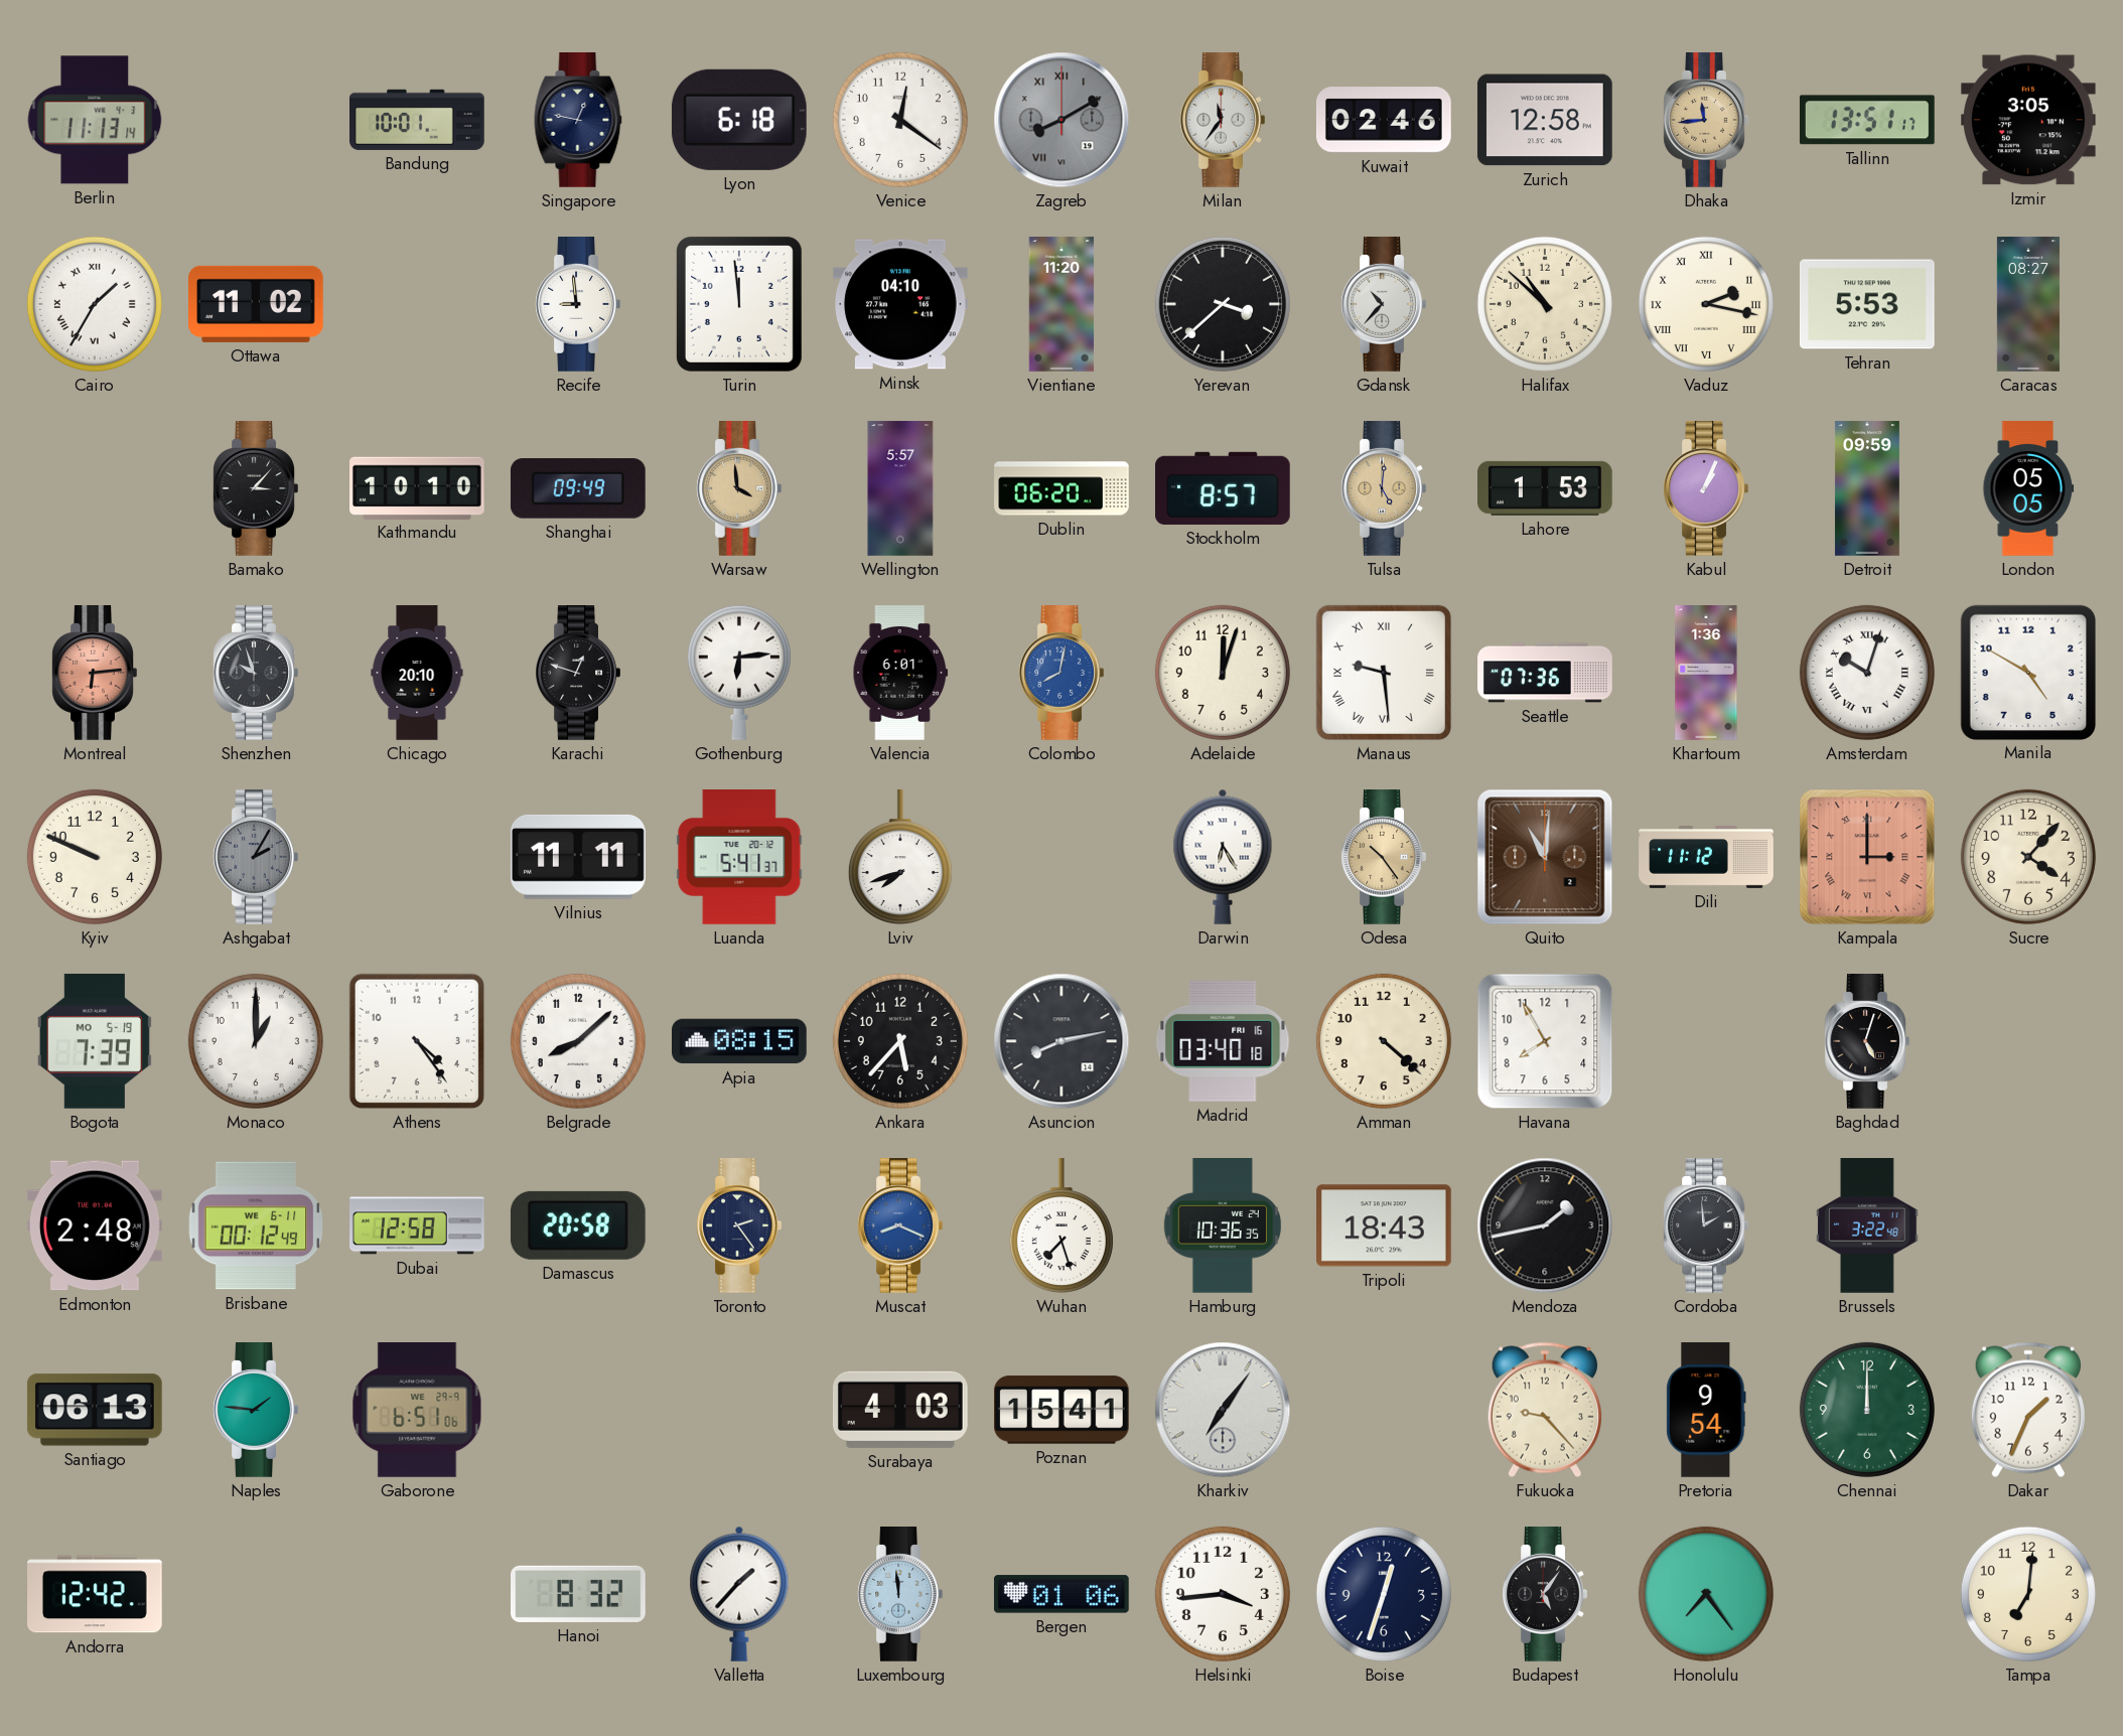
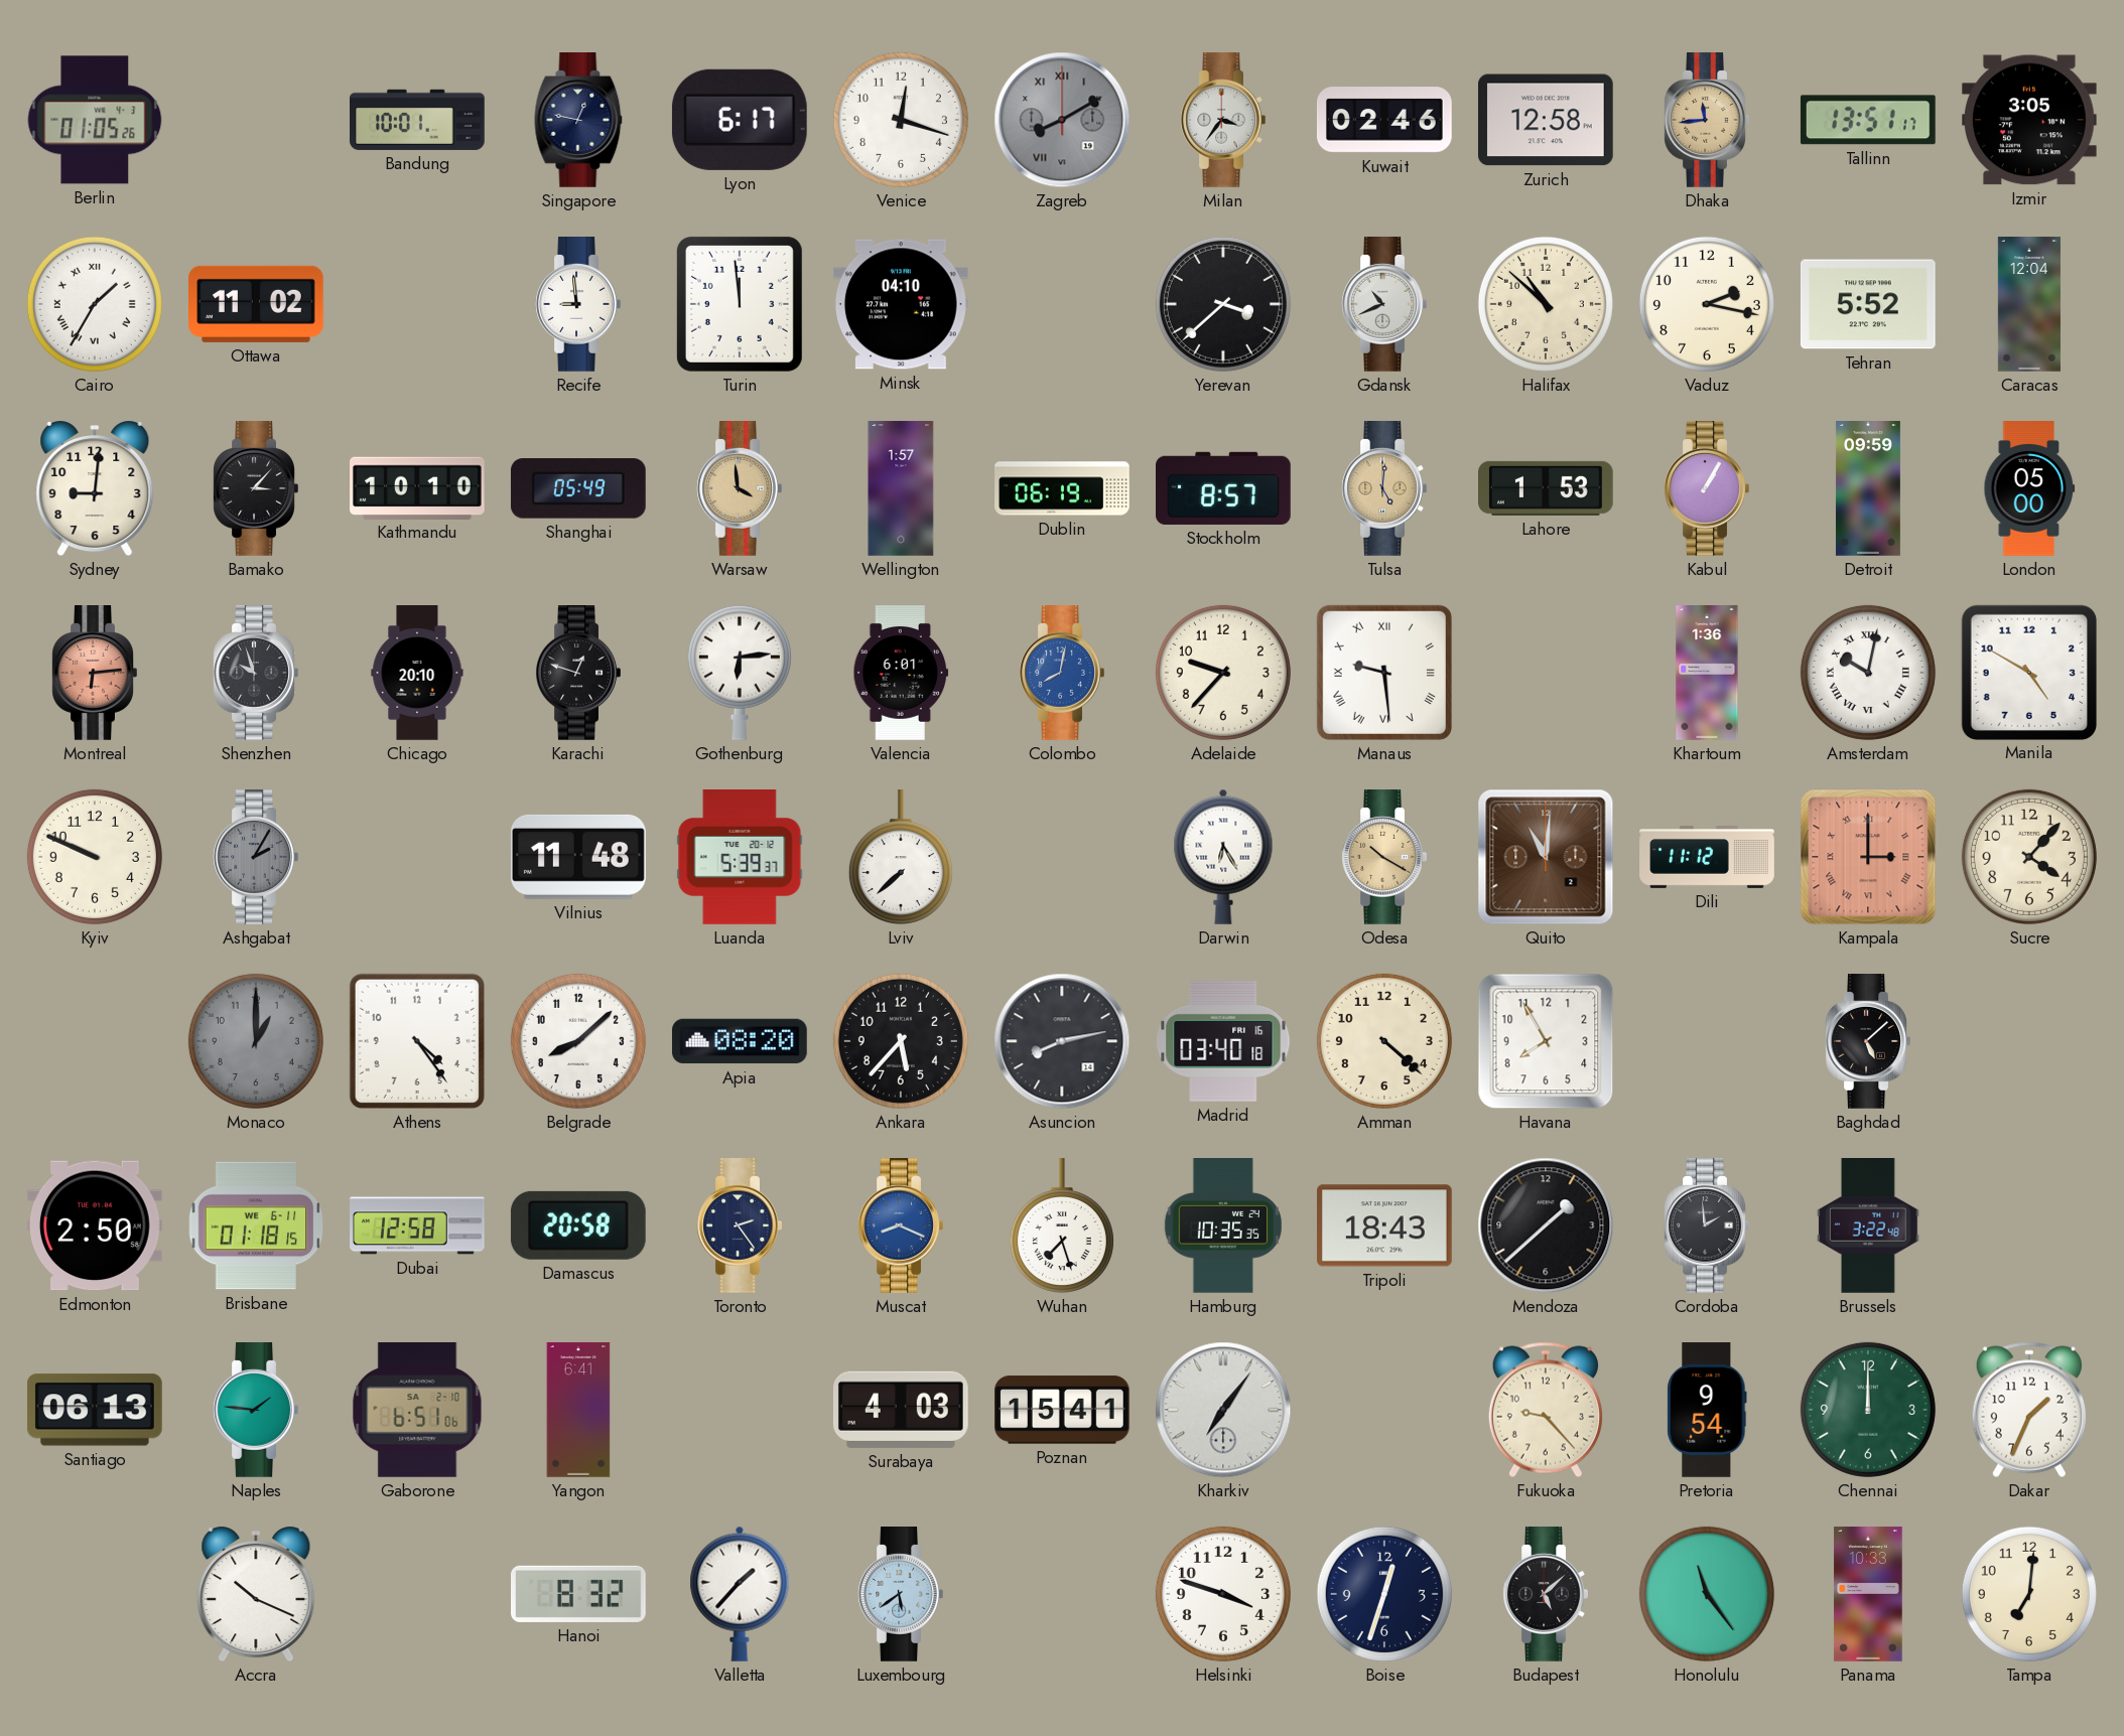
Berlin: 11:13 -> 01:05 (95, 120)
Lyon: 6:18 -> 6:17 (740, 120)
Venice: 12:21 -> 12:18 (901, 120)
Milan: 11:36 -> 3:36 (1223, 121)
Vientiane: 11:20 -> none (1061, 304)
Gdansk: 10:37 -> 10:41 (1384, 305)
Vaduz numerals: Roman -> Arabic (1707, 304)
Tehran: 5:53 -> 5:52 (1868, 304)
Caracas: 08:27 -> 12:04 (2029, 304)
Sydney: none -> 9:01 (95, 489)
Shanghai: 09:49 -> 05:49 (578, 488)
Wellington: 5:57 -> 1:57 (901, 488)
Dublin: 06:20 -> 06:19 (1062, 488)
Kabul: 1:04 -> 1:05 (1707, 489)
London: 05:05 -> 05:00 (2029, 488)
Adelaide: 12:03 -> 9:37 (1223, 673)
Seattle: 07:36 -> none (1545, 673)
Amsterdam: 10:03 -> 10:02 (1868, 673)
Vilnius: 11:11 -> 11:48 (578, 857)
Luanda: 5:41 -> 5:39 (740, 857)
Lviv: 7:42 -> 7:38 (901, 858)
Odesa: 10:24 -> 10:20 (1384, 858)
Bogota: 7:39 -> none (95, 1041)
Monaco dial: white -> grey (256, 1041)
Apia: 08:15 -> 08:20 (741, 1041)
Baghdad: 5:03 -> 5:08 (1868, 1042)
Edmonton: 2:48 -> 2:50 (95, 1225)
Brisbane: 00:12 -> 01:18 (256, 1225)
Hamburg: 10:36 -> 10:35 (1223, 1226)
Mendoza: 1:43 -> 1:38 (1546, 1225)
Gaborone date: WE 29-9 -> SA 2-10 (417, 1411)
Yangon: none -> 6:41 (578, 1410)
Andorra: 12:42 -> none (96, 1594)
Accra: none -> 10:19 (256, 1595)
Luxembourg: 11:59 -> 5:39 (901, 1595)
Bergen: 01:06 -> none (1061, 1594)
Helsinki: 3:44 -> 3:48 (1223, 1594)
Budapest: 5:06 -> 5:08 (1546, 1595)
Honolulu: 7:24 -> 11:24 (1707, 1594)
Panama: none -> 10:33 (1868, 1594)
